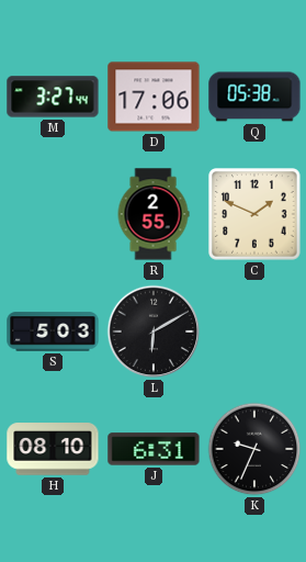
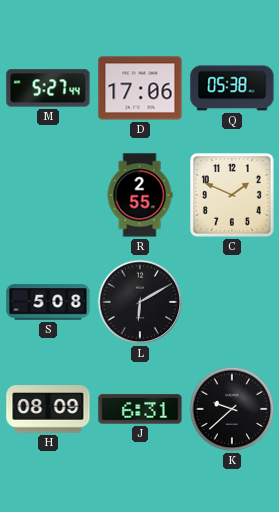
M: 3:27 -> 5:27 (48, 88)
S: 5:03 -> 5:08 (48, 302)
H: 08:10 -> 08:09 (48, 409)
K: 9:34 -> 9:38 (232, 409)
